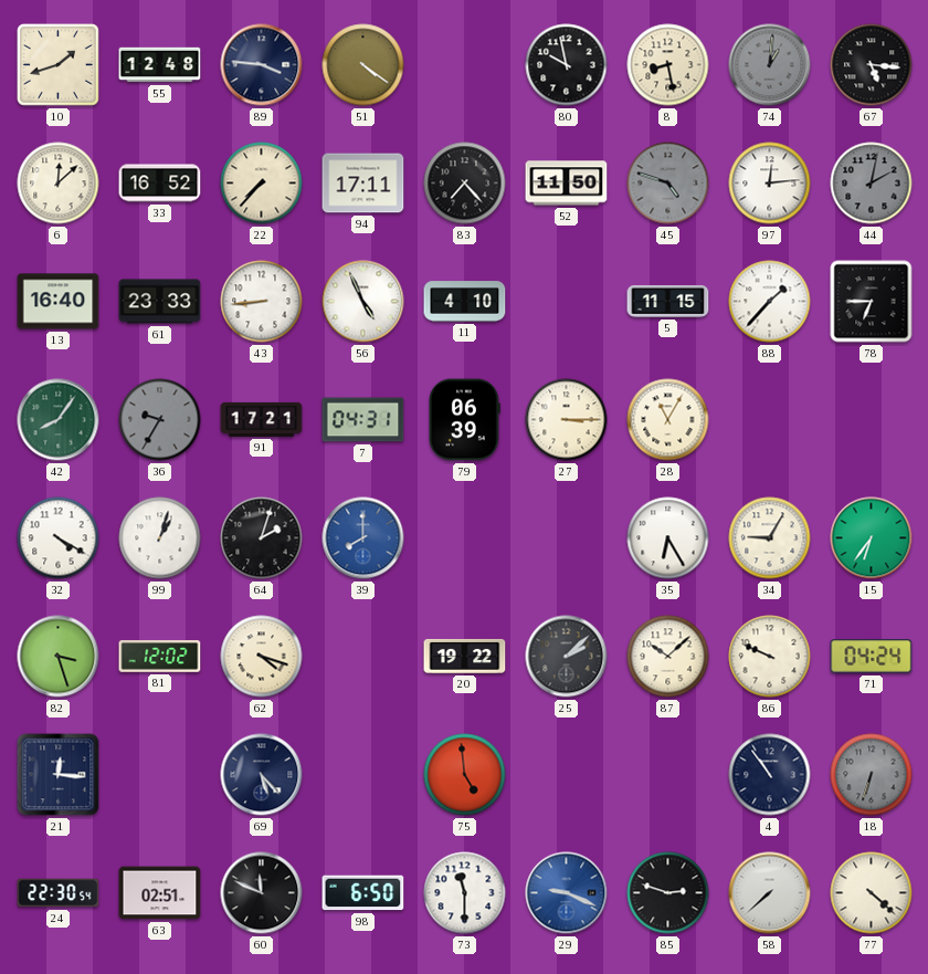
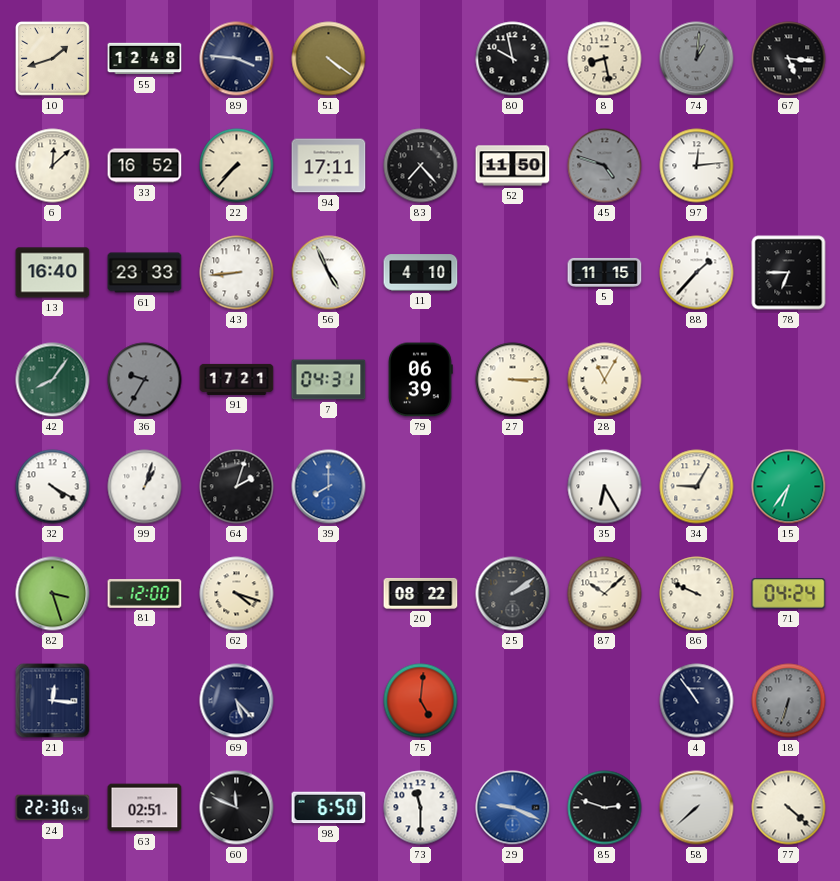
44: 2:02 -> none (872, 184)
81: 12:02 -> 12:00 (145, 594)
20: 19:22 -> 08:22 (421, 593)
25: 2:08 -> 2:09 (513, 594)
75: 4:59 -> 5:01 (421, 701)
